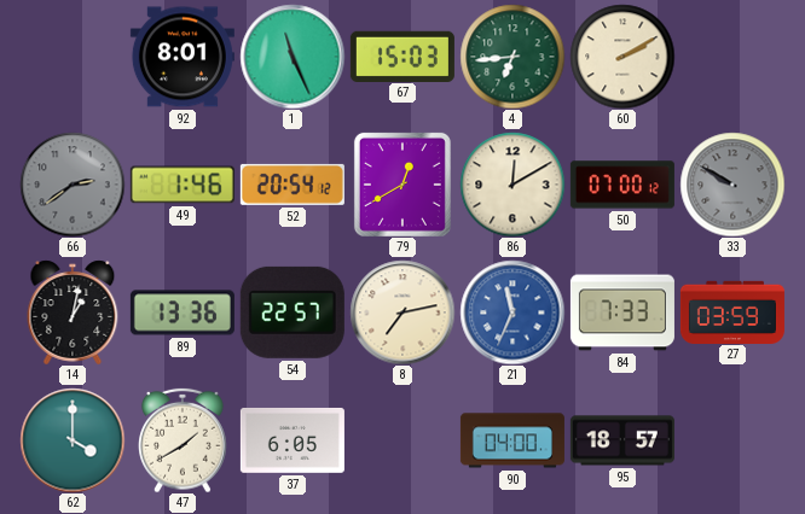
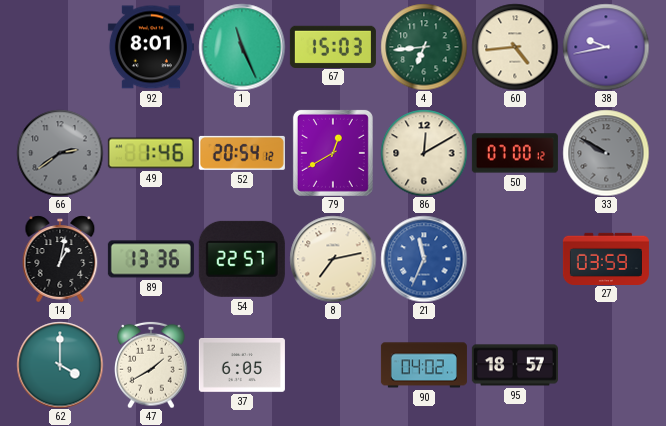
60: 2:10 -> 4:44 (515, 47)
38: none -> 9:43 (606, 47)
84: 7:33 -> none (622, 313)
90: 04:00 -> 04:02 (424, 365)
